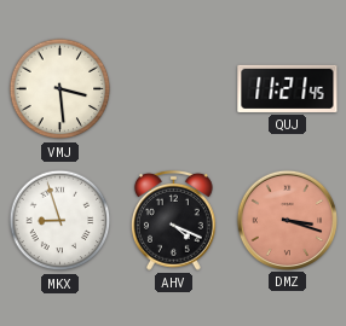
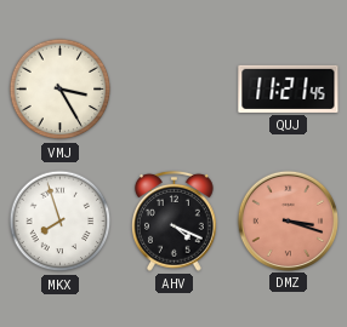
VMJ: 3:29 -> 3:25 (61, 90)
MKX: 8:57 -> 7:57 (61, 222)
